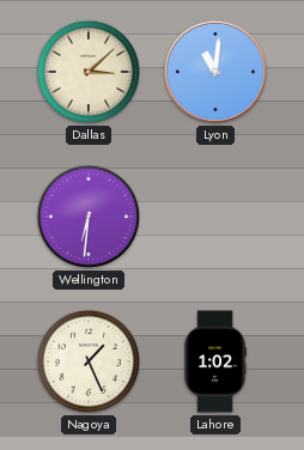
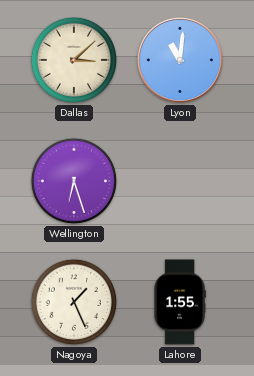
Wellington: 6:31 -> 6:27 (74, 181)
Lahore: 1:02 -> 1:55 (180, 302)
